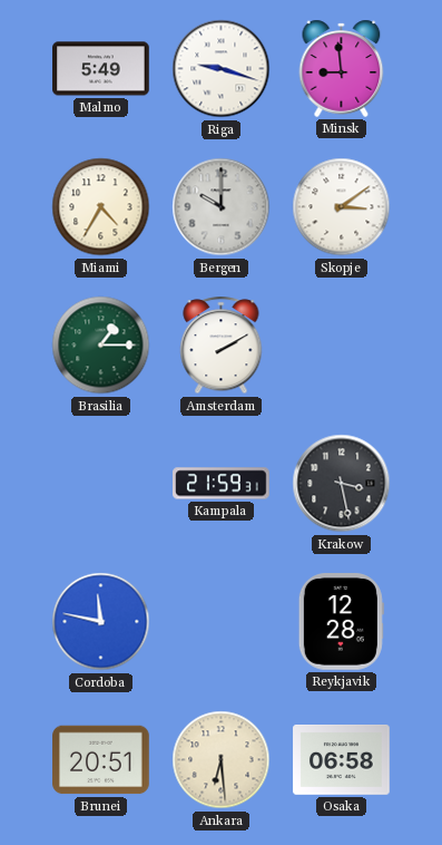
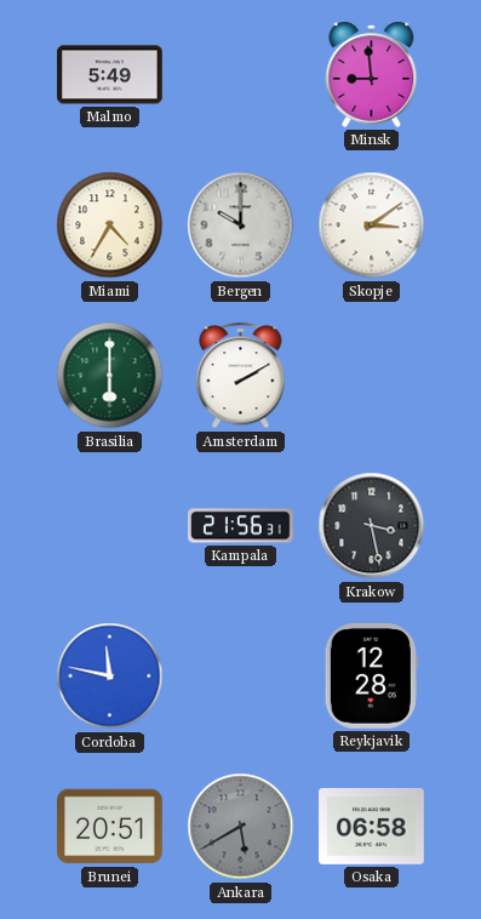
Riga: 9:18 -> none (222, 69)
Brasilia: 1:15 -> 6:00 (110, 376)
Kampala: 21:59 -> 21:56 (241, 526)
Ankara: 6:29 -> 5:40 (241, 827)
Ankara dial: cream -> grey (241, 827)
